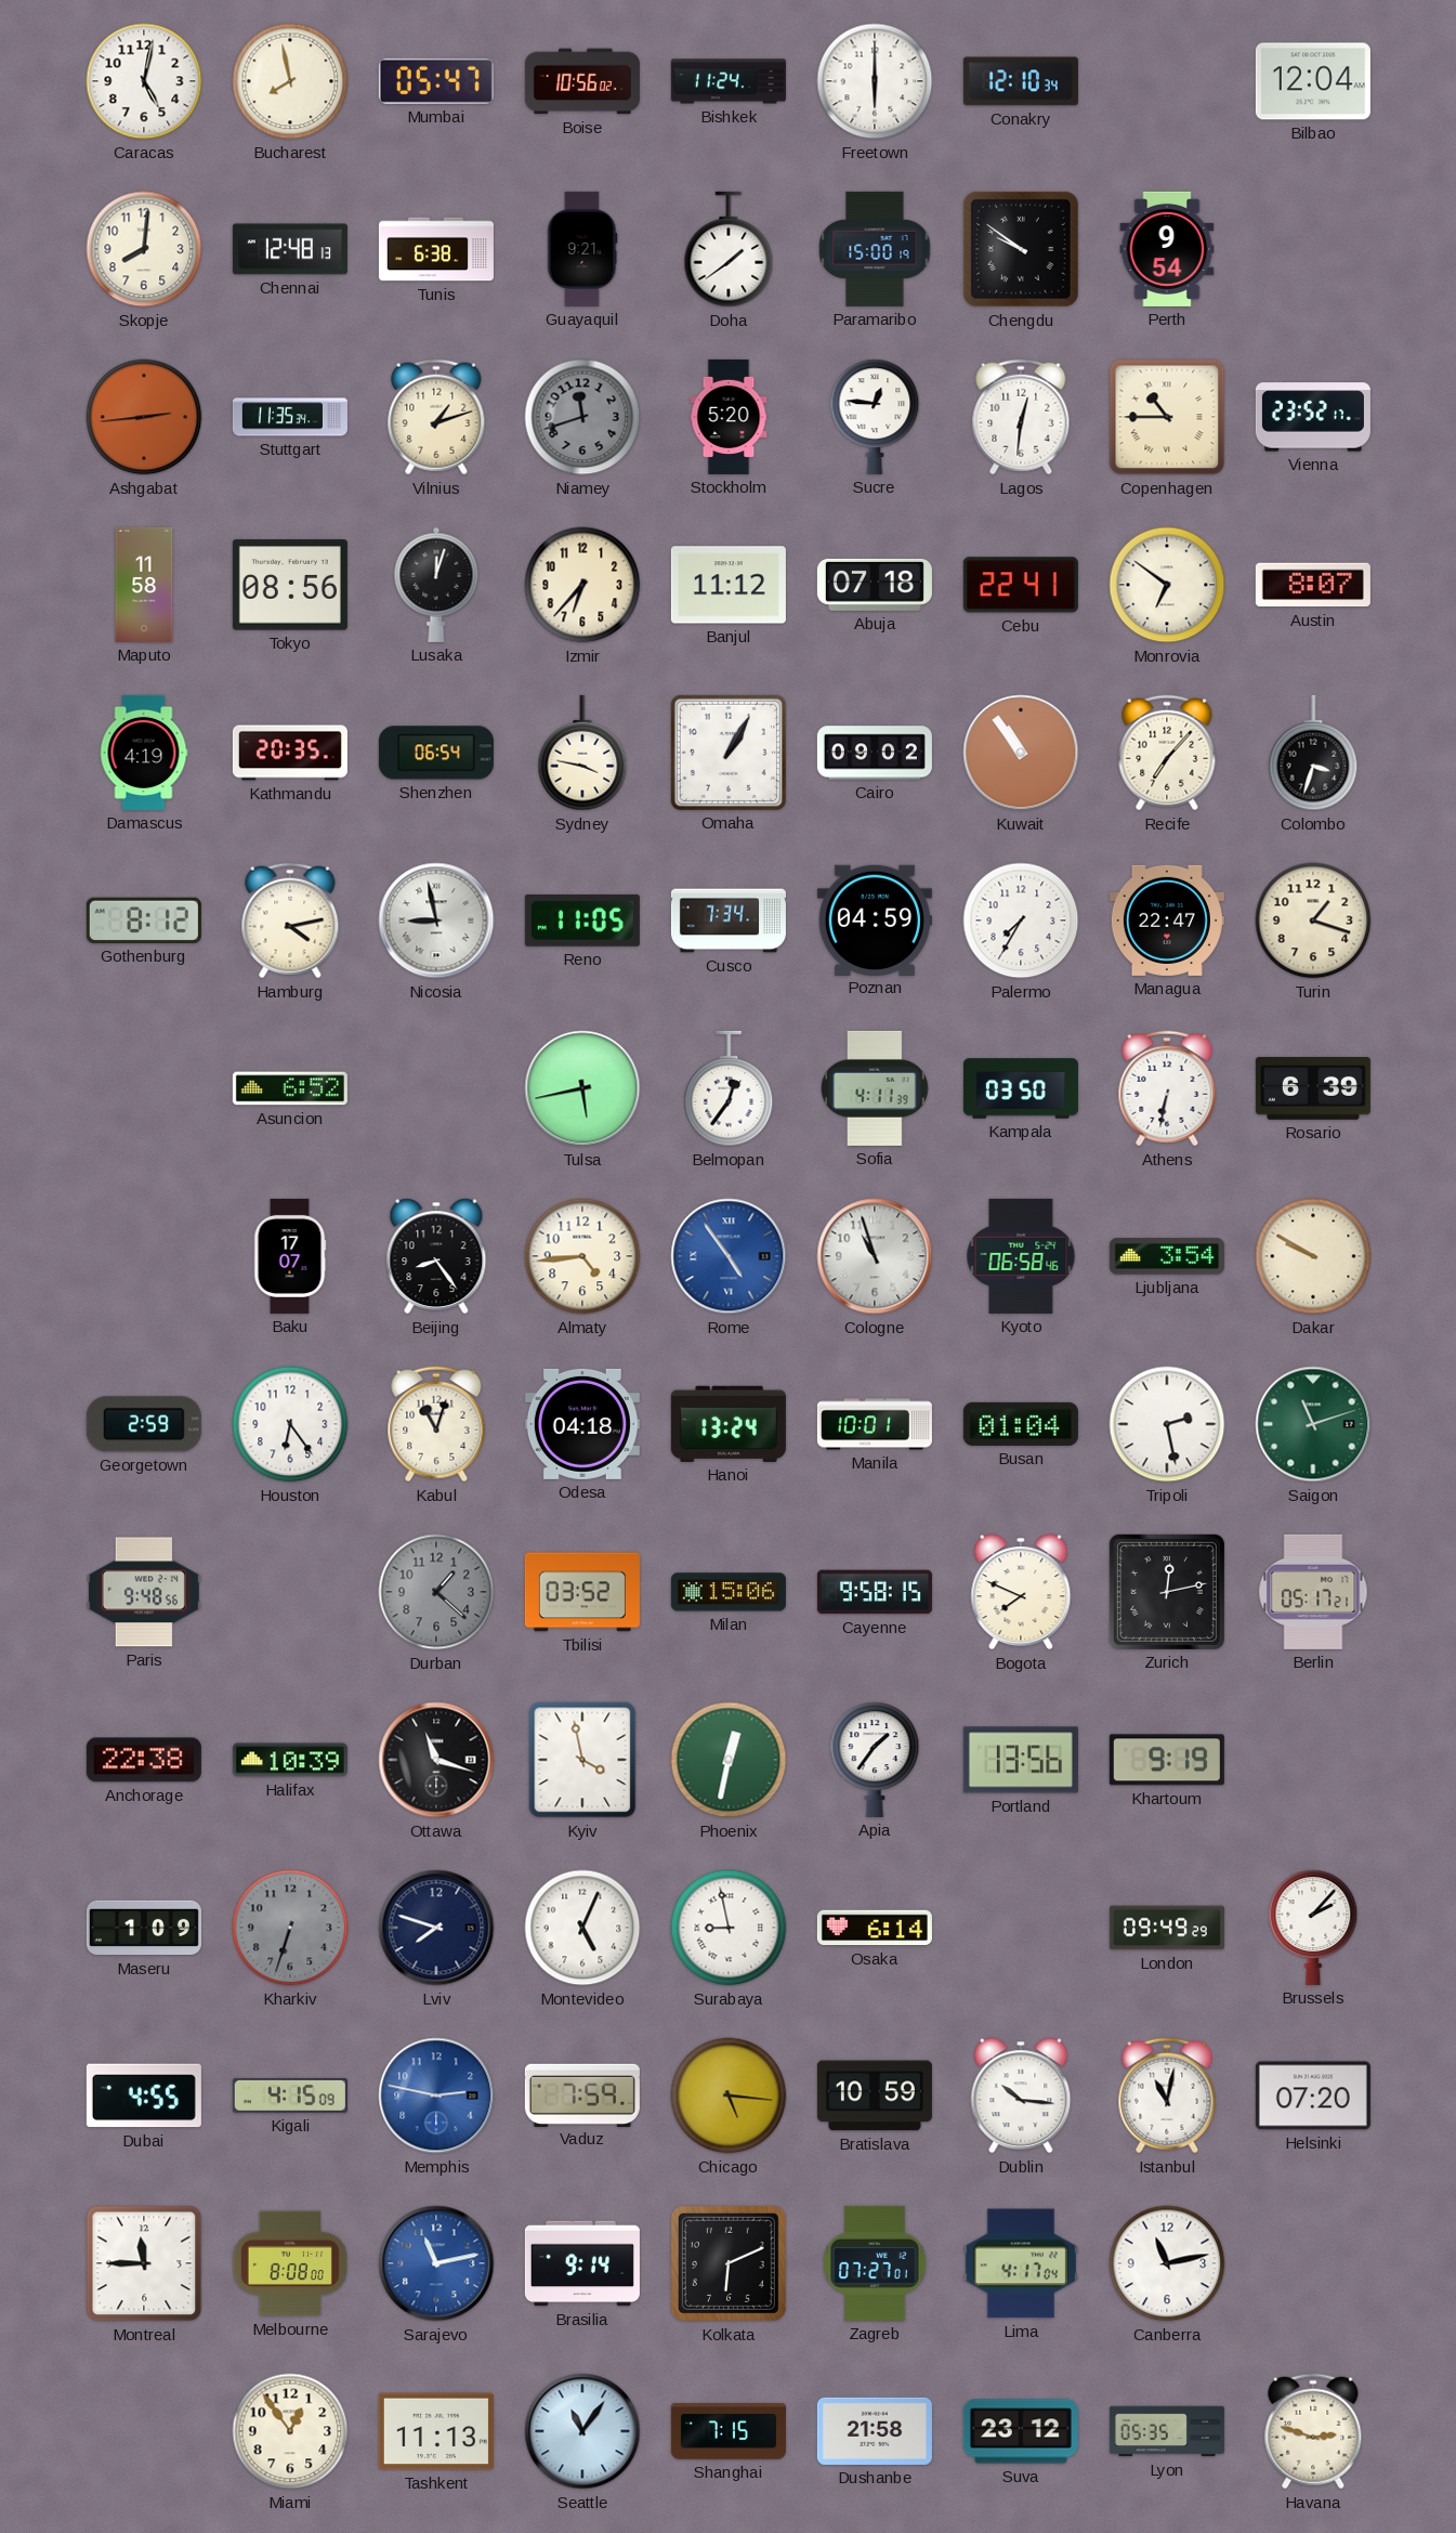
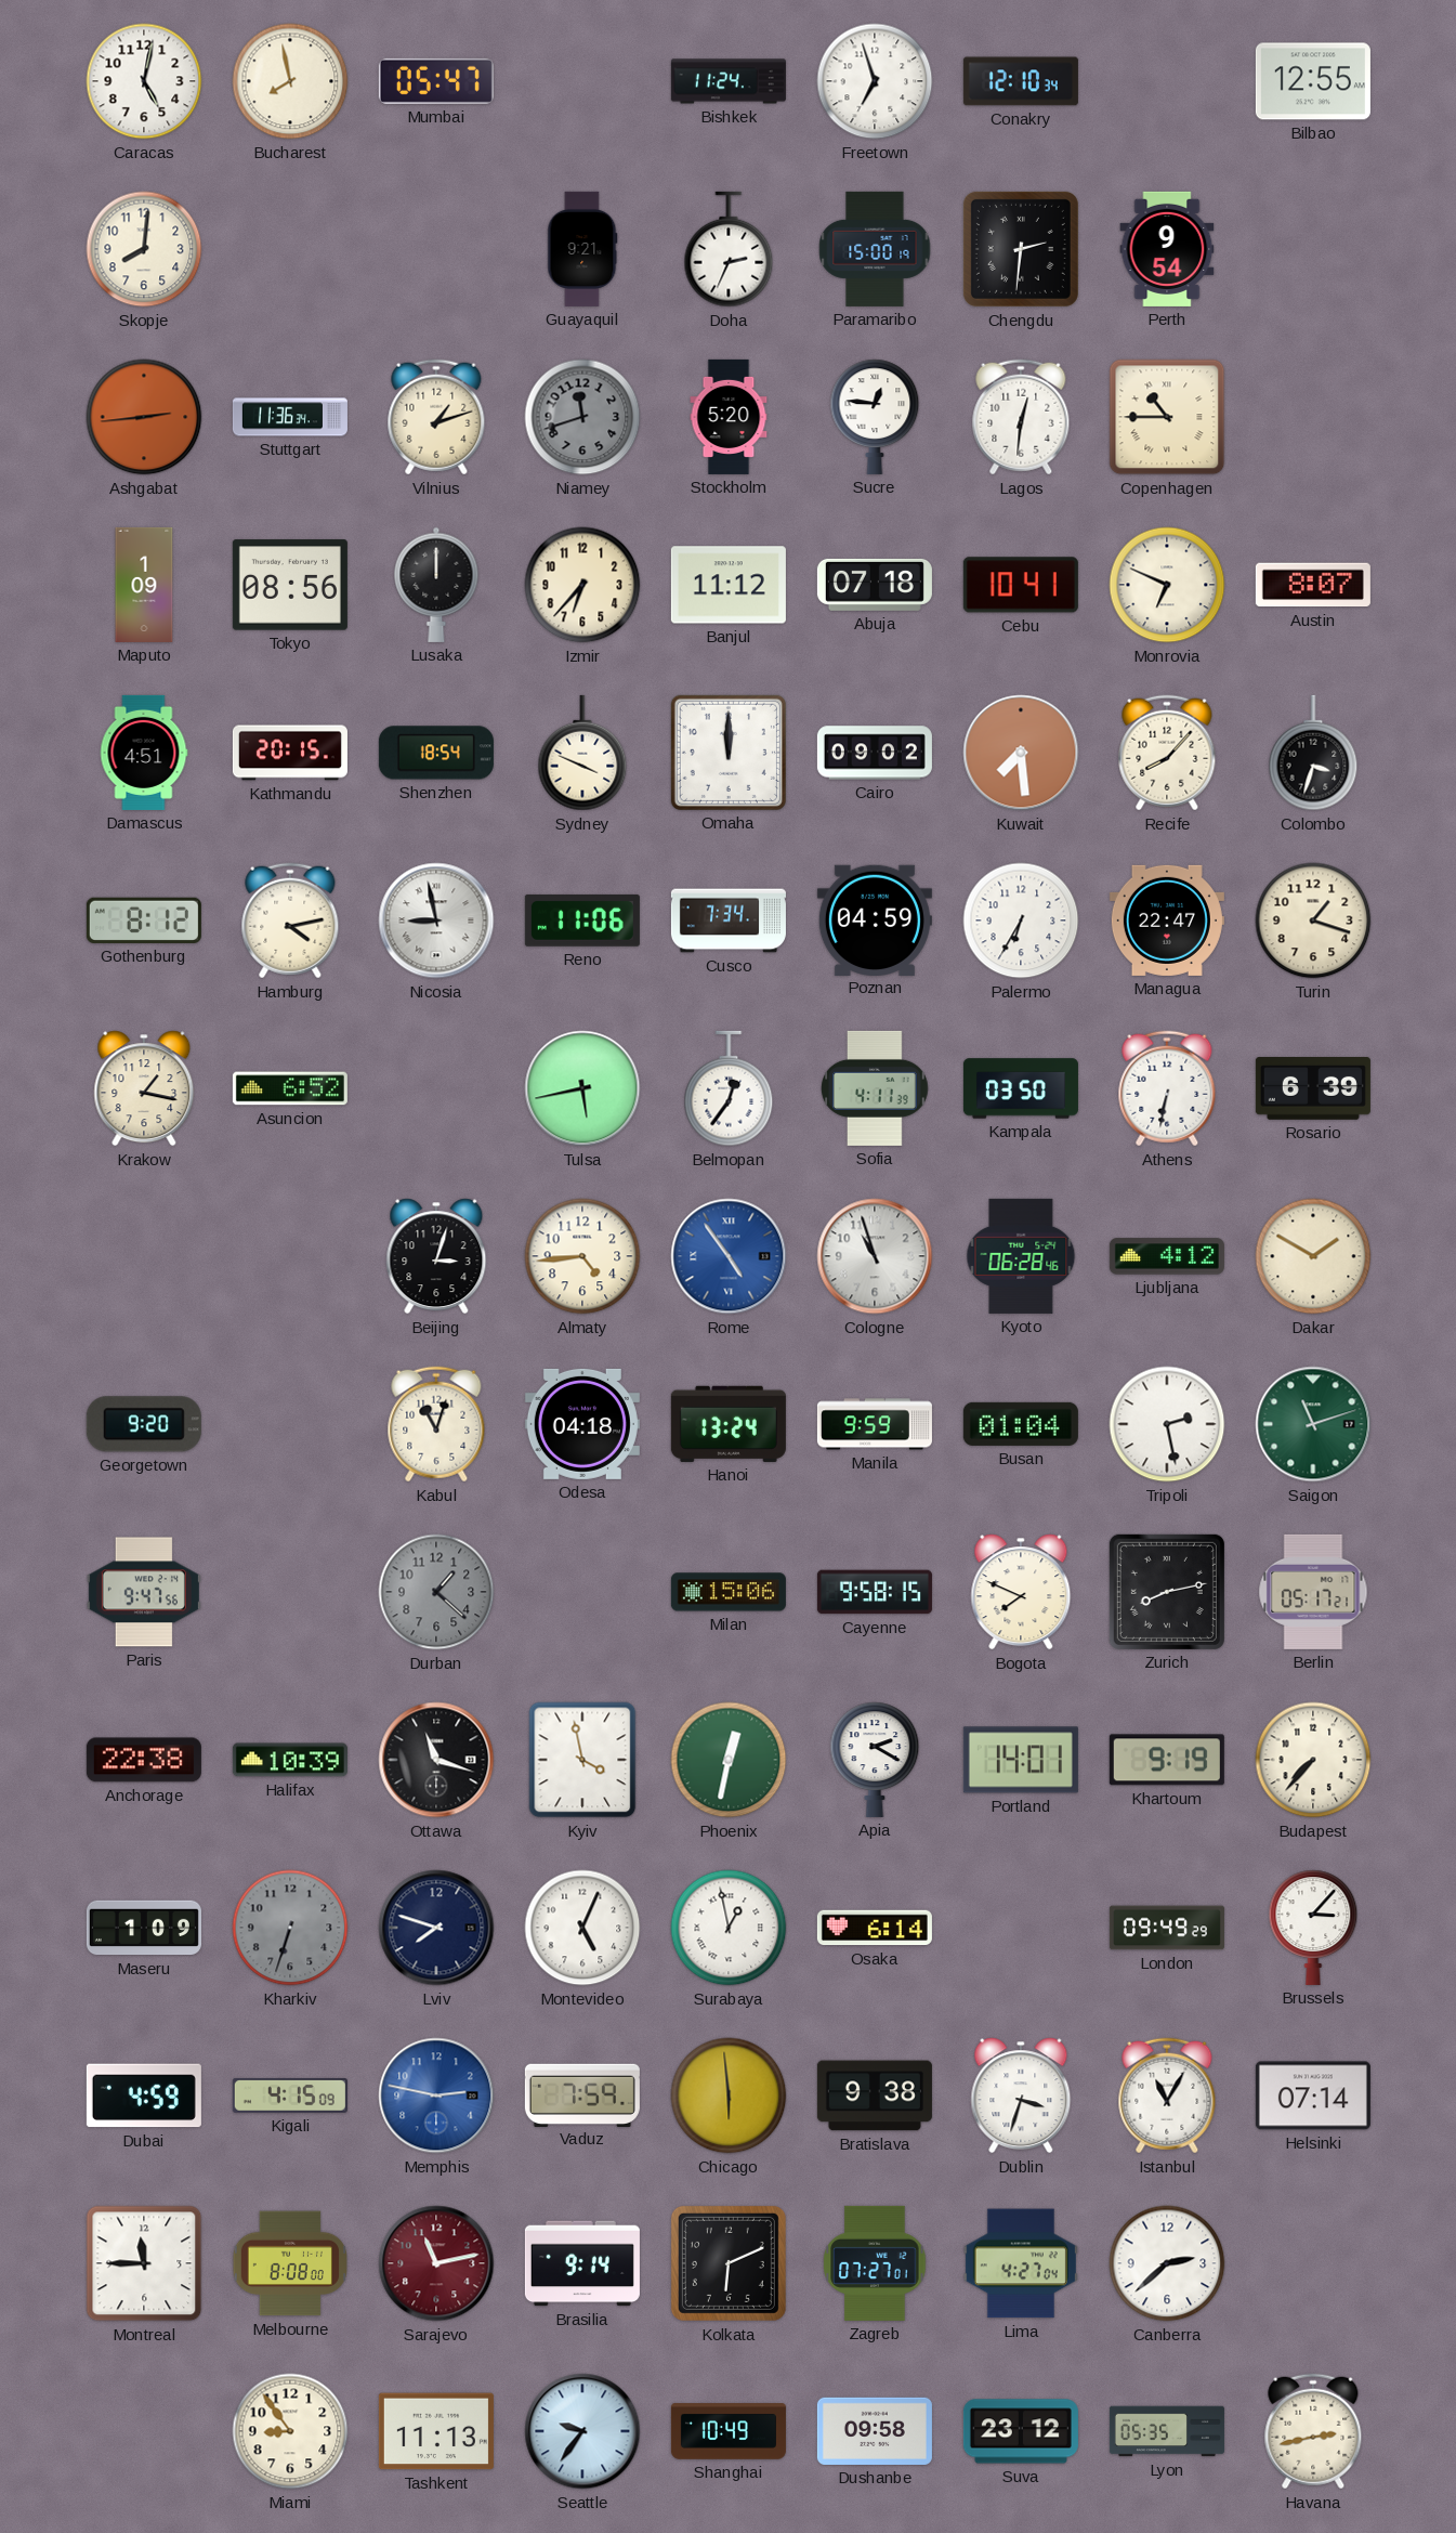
Boise: 10:56 -> none (582, 81)
Freetown: 6:00 -> 6:57 (875, 81)
Bilbao: 12:04 -> 12:55 (1313, 81)
Chennai: 12:48 -> none (290, 249)
Tunis: 6:38 -> none (436, 249)
Doha: 1:39 -> 2:34 (729, 249)
Chengdu: 9:51 -> 2:31 (1021, 249)
Stuttgart: 11:35 -> 11:36 (290, 417)
Vienna: 23:52 -> none (1313, 417)
Maputo: 11:58 -> 1:09 (144, 585)
Lusaka: 12:03 -> 12:00 (436, 585)
Cebu: 22:41 -> 10:41 (1021, 585)
Monrovia: 6:51 -> 6:49 (1167, 585)
Damascus: 4:19 -> 4:51 (144, 753)
Kathmandu: 20:35 -> 20:15 (290, 753)
Shenzhen: 06:54 -> 18:54 (436, 753)
Sydney: 3:47 -> 3:49 (582, 753)
Omaha: 1:05 -> 12:00 (729, 753)
Kuwait: 10:54 -> 7:29 (1021, 753)
Recife: 7:07 -> 8:07 (1167, 753)
Reno: 11:05 -> 11:06 (582, 921)
Palermo: 7:35 -> 6:35 (1021, 921)
Krakow: none -> 1:17 (144, 1088)
Baku: 17:07 -> none (290, 1256)
Beijing: 8:24 -> 3:03 (436, 1256)
Kyoto: 06:58 -> 06:28 (1021, 1256)
Ljubljana: 3:54 -> 4:12 (1167, 1256)
Dakar: 9:50 -> 1:50 (1313, 1256)
Georgetown: 2:59 -> 9:20 (144, 1424)
Houston: 6:24 -> none (290, 1424)
Manila: 10:01 -> 9:59 (875, 1424)
Paris: 9:48 -> 9:47 (144, 1592)
Tbilisi: 03:52 -> none (582, 1592)
Zurich: 12:13 -> 8:13 (1167, 1592)
Apia: 1:36 -> 2:20 (875, 1760)
Portland: 13:56 -> 14:01 (1021, 1760)
Budapest: none -> 7:37 (1313, 1760)
Surabaya: 8:58 -> 12:58 (729, 1928)
Brussels: 2:07 -> 3:07 (1313, 1928)
Dubai: 4:55 -> 4:59 (144, 2095)
Chicago: 5:16 -> 5:59 (729, 2095)
Bratislava: 10:59 -> 9:38 (875, 2095)
Dublin: 10:16 -> 3:33 (1021, 2095)
Istanbul: 11:02 -> 11:05 (1167, 2095)
Helsinki: 07:20 -> 07:14 (1313, 2095)
Sarajevo dial: blue -> burgundy (436, 2263)
Lima: 4:17 -> 4:27 (1021, 2263)
Canberra: 11:13 -> 2:38 (1167, 2263)
Miami: 12:54 -> 8:54 (290, 2431)
Seattle: 11:06 -> 9:36 (582, 2431)
Shanghai: 7:15 -> 10:49 (729, 2431)
Dushanbe: 21:58 -> 09:58 (875, 2431)
Havana: 2:48 -> 2:43 (1313, 2431)
